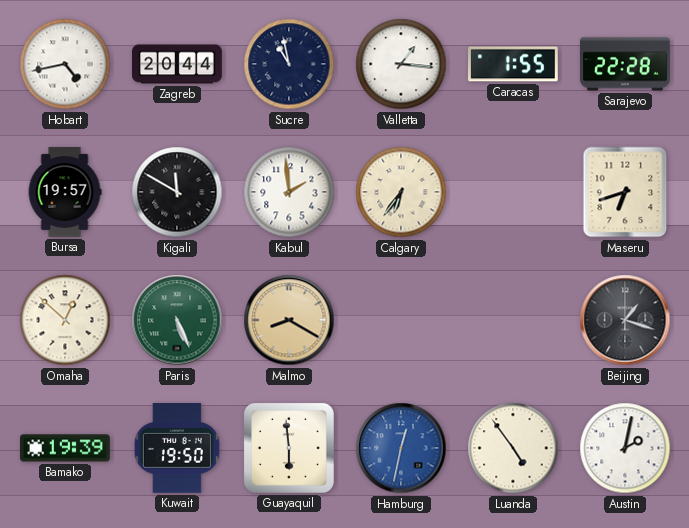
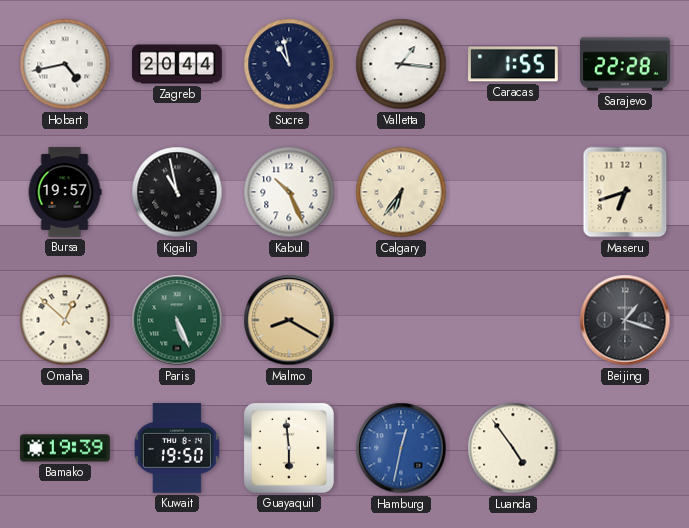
Kigali: 11:50 -> 10:58 (177, 192)
Kabul: 1:59 -> 10:26 (289, 192)
Austin: 2:02 -> none (625, 448)
